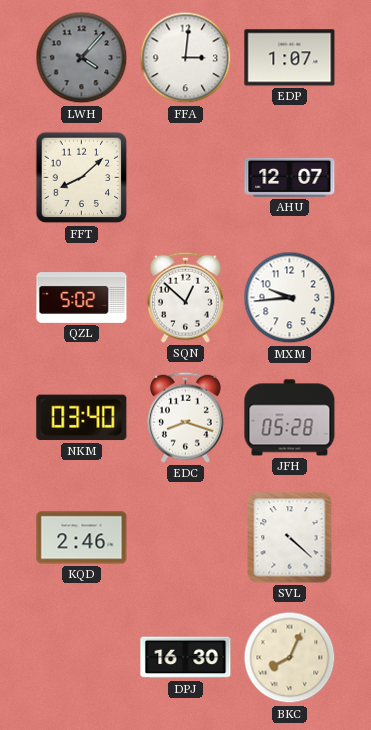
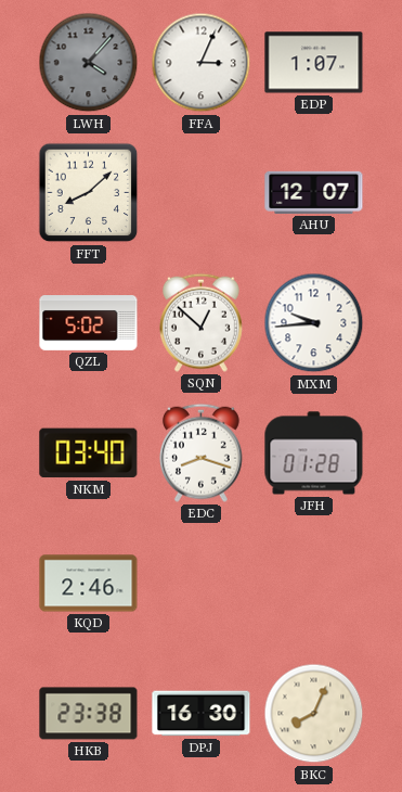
FFA: 3:01 -> 3:04 (202, 63)
JFH: 05:28 -> 01:28 (314, 454)
SVL: 4:22 -> none (290, 538)
HKB: none -> 23:38 (89, 714)
